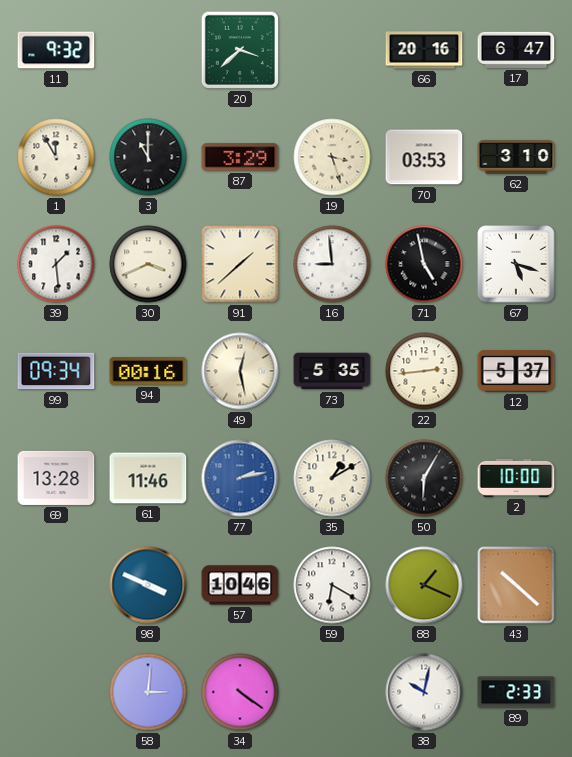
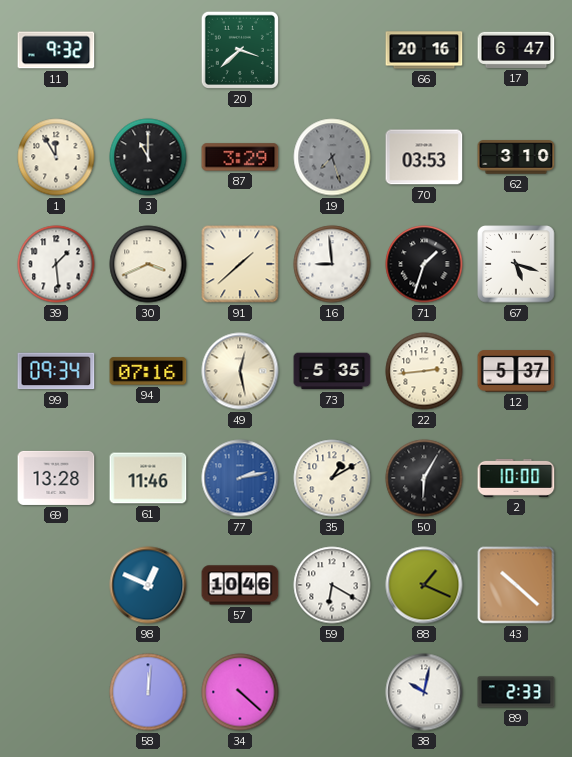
19: 3:27 -> 7:27 (332, 157)
19 dial: cream -> grey (332, 157)
71: 4:58 -> 1:33 (424, 264)
94: 00:16 -> 07:16 (148, 371)
98: 3:49 -> 12:49 (148, 585)
58: 3:01 -> 12:01 (148, 692)
34: 4:21 -> 4:22 (240, 692)
